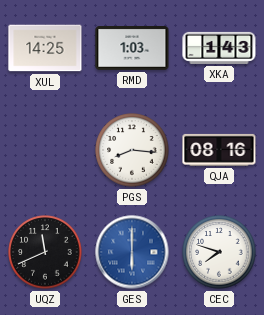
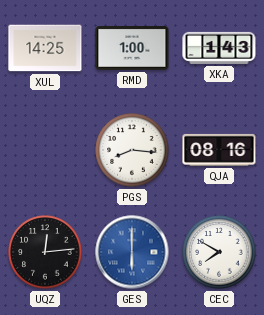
RMD: 1:03 -> 1:00 (132, 49)
UQZ: 11:41 -> 12:14 (45, 252)
CEC: 7:48 -> 7:50 (219, 252)
